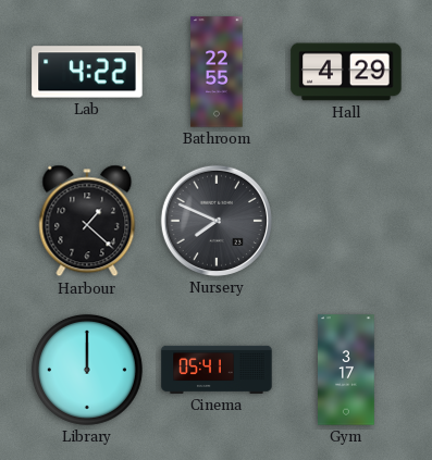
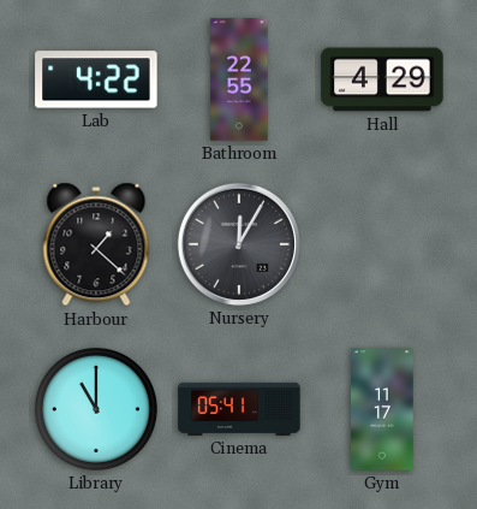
Nursery: 7:49 -> 12:05 (239, 244)
Library: 12:00 -> 11:00 (96, 409)
Gym: 3:17 -> 11:17 (383, 409)
